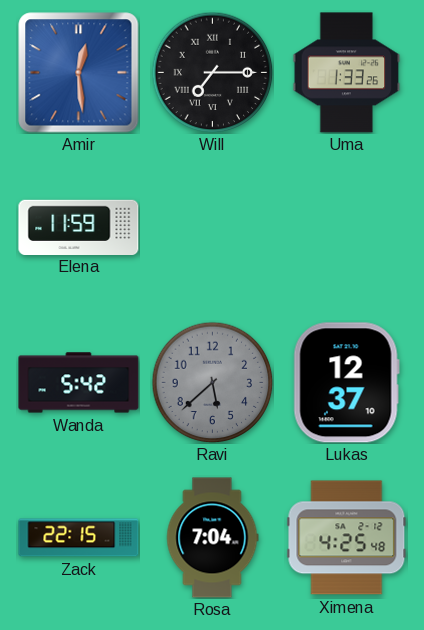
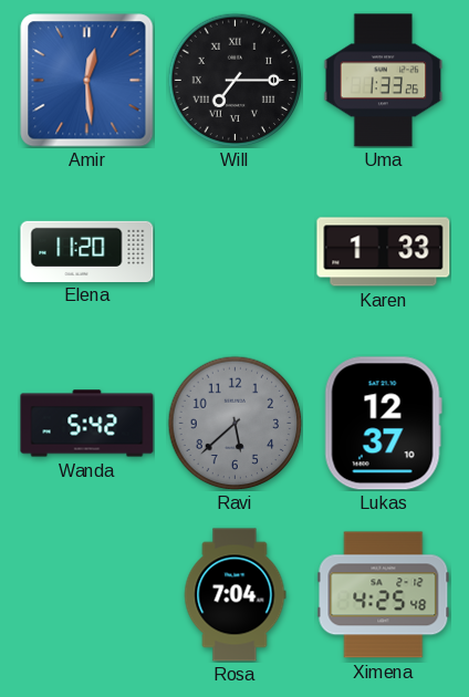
Elena: 11:59 -> 11:20 (87, 251)
Karen: none -> 1:33 (384, 252)
Zack: 22:15 -> none (79, 538)
